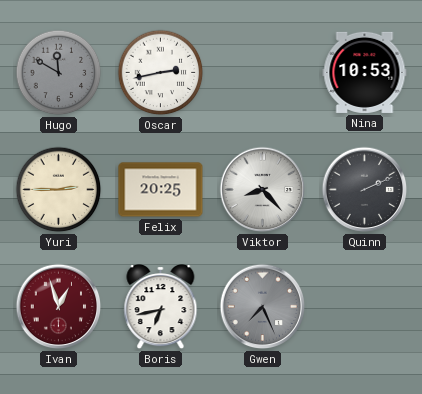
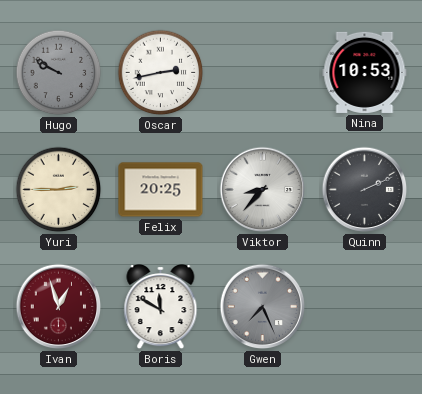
Hugo: 11:50 -> 9:50 (59, 73)
Viktor: 8:23 -> 8:37 (263, 190)
Boris: 6:43 -> 11:50 (161, 308)
